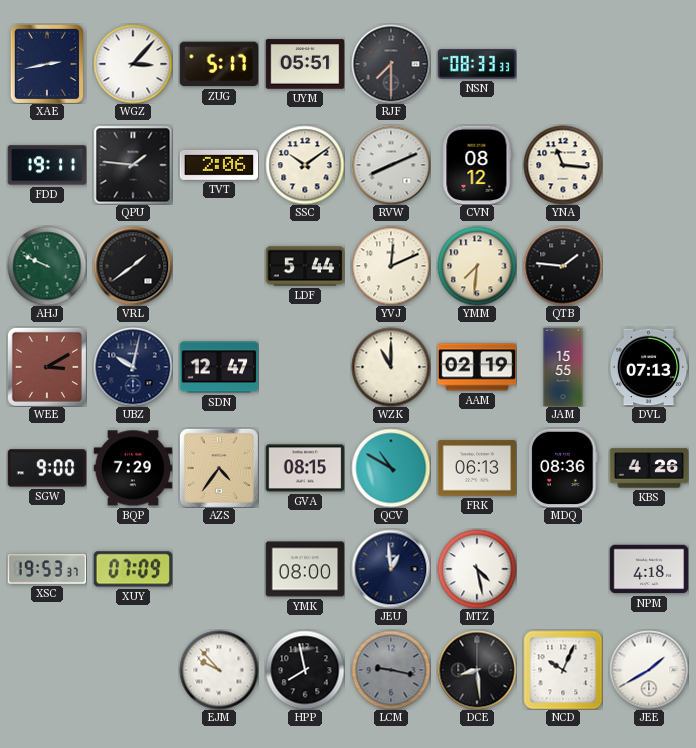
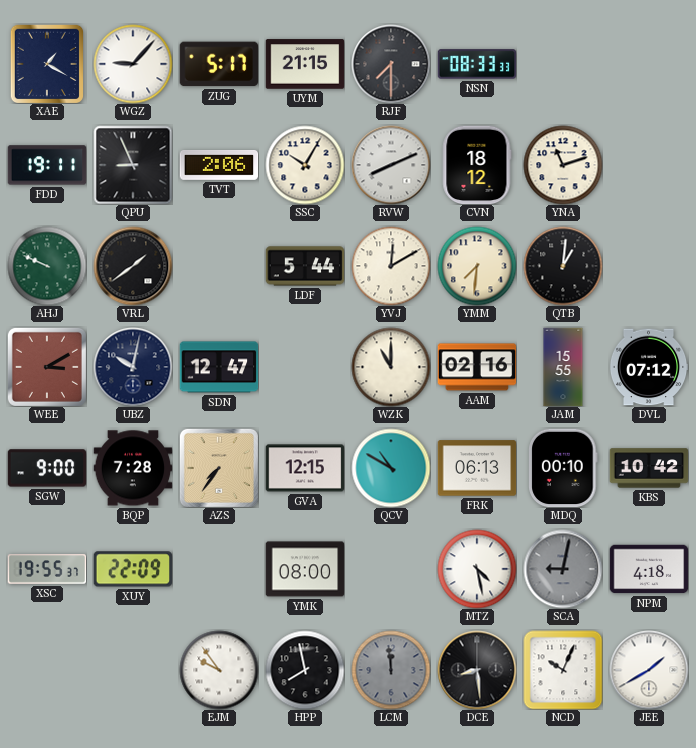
XAE: 2:43 -> 1:20 (46, 64)
WGZ: 3:07 -> 9:07 (133, 64)
UYM: 05:51 -> 21:15 (305, 64)
QPU: 1:46 -> 8:56 (133, 165)
SSC: 10:09 -> 10:05 (305, 165)
CVN: 08:12 -> 18:12 (477, 165)
YNA: 11:16 -> 11:12 (563, 165)
YVJ: 12:11 -> 12:10 (391, 266)
QTB: 1:46 -> 1:01 (563, 266)
AAM: 02:19 -> 02:16 (477, 367)
DVL: 07:13 -> 07:12 (649, 367)
BQP: 7:29 -> 7:28 (133, 468)
AZS: 4:36 -> 7:36 (219, 468)
GVA: 08:15 -> 12:15 (305, 468)
MDQ: 08:36 -> 00:10 (563, 468)
KBS: 4:26 -> 10:42 (649, 468)
XSC: 19:53 -> 19:55 (47, 569)
XUY: 07:09 -> 22:09 (133, 569)
JEU: 12:59 -> none (391, 569)
SCA: none -> 9:02 (563, 569)
EJM: 9:53 -> 9:54 (219, 670)
LCM: 9:17 -> 11:59 (391, 670)
